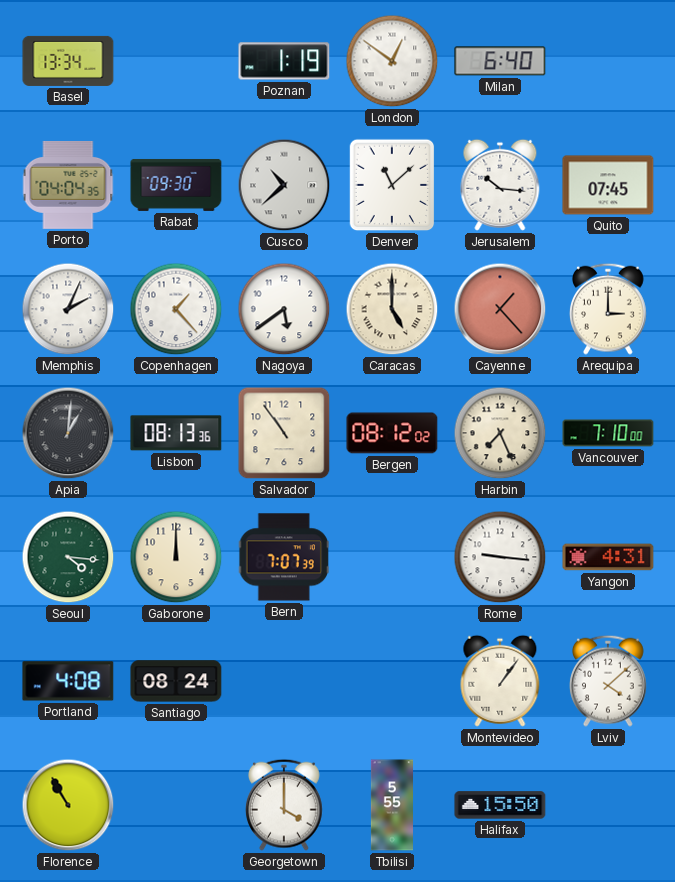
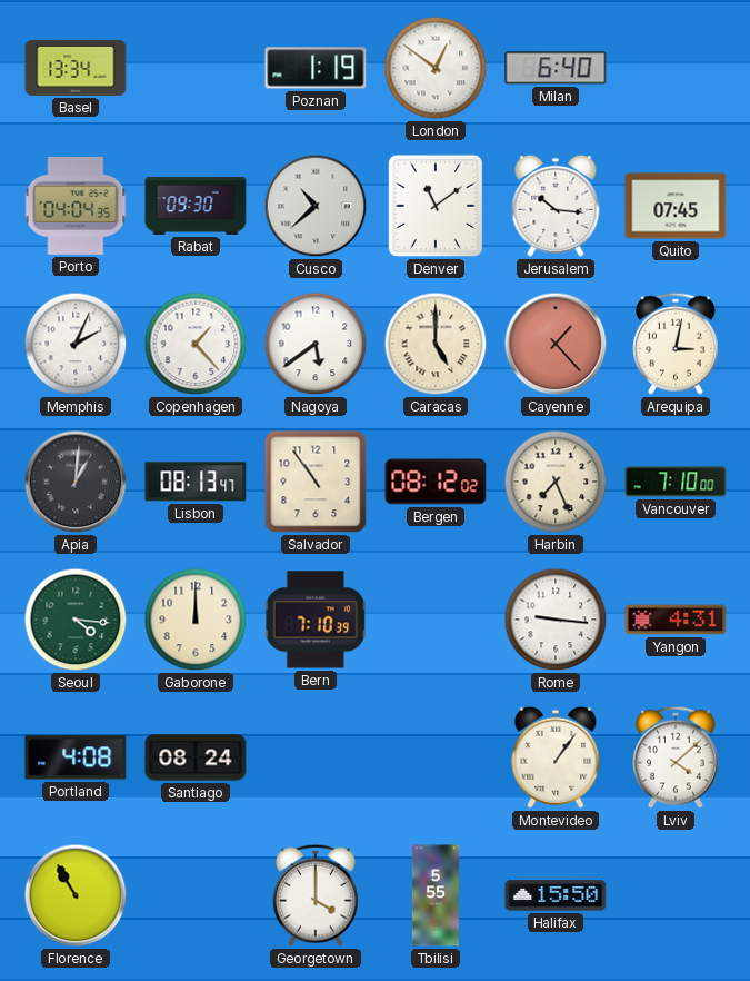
Denver: 11:08 -> 11:09 (436, 206)
Arequipa: 3:00 -> 3:02 (677, 344)
Lisbon: 08:13:36 -> 08:13:47 (196, 482)
Bern: 7:07 -> 7:10 (314, 620)
